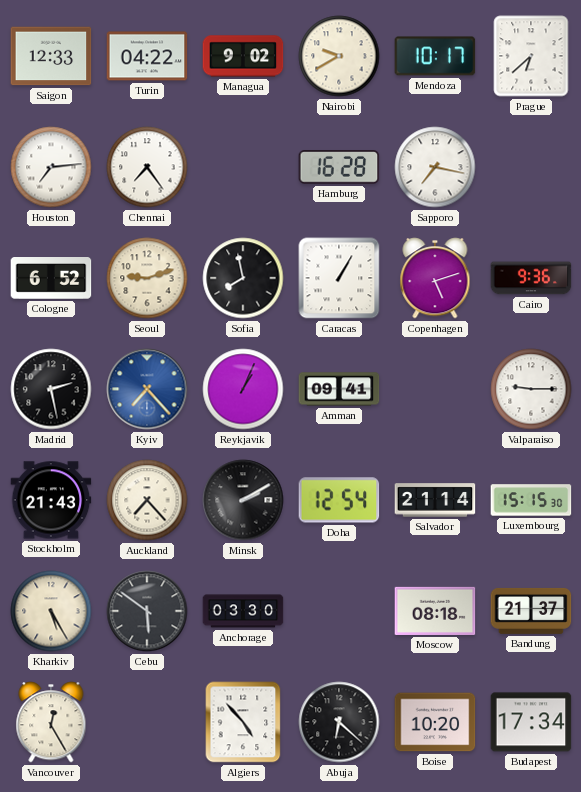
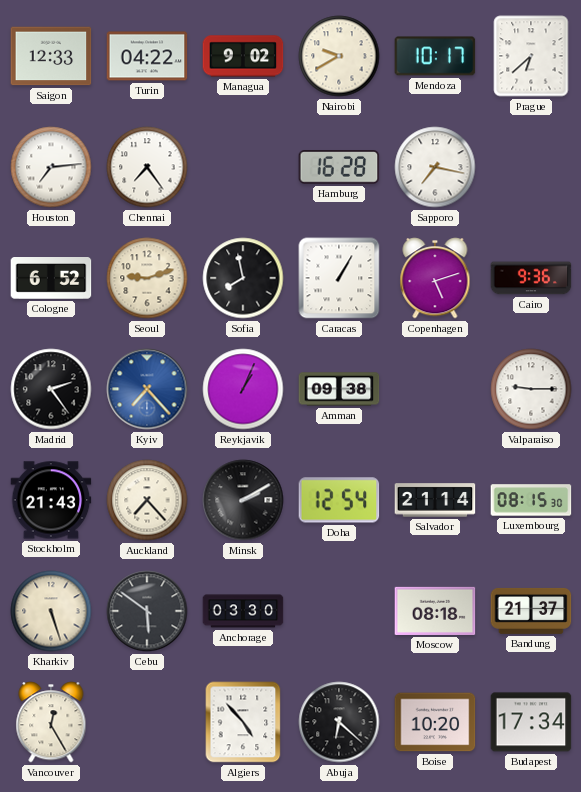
Madrid: 2:28 -> 2:24 (51, 389)
Amman: 09:41 -> 09:38 (339, 389)
Luxembourg: 15:15 -> 08:15 (531, 500)
Kharkiv: 5:25 -> 5:27 (51, 611)
